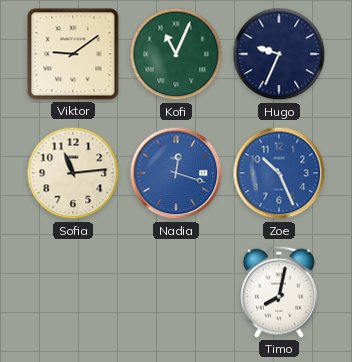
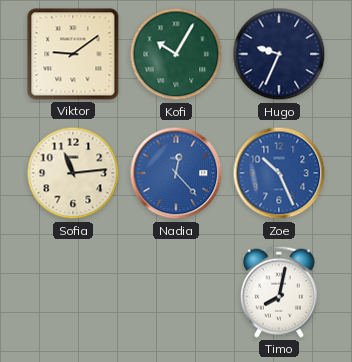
Kofi: 11:04 -> 10:05 (176, 54)
Nadia: 12:18 -> 12:23 (176, 173)
